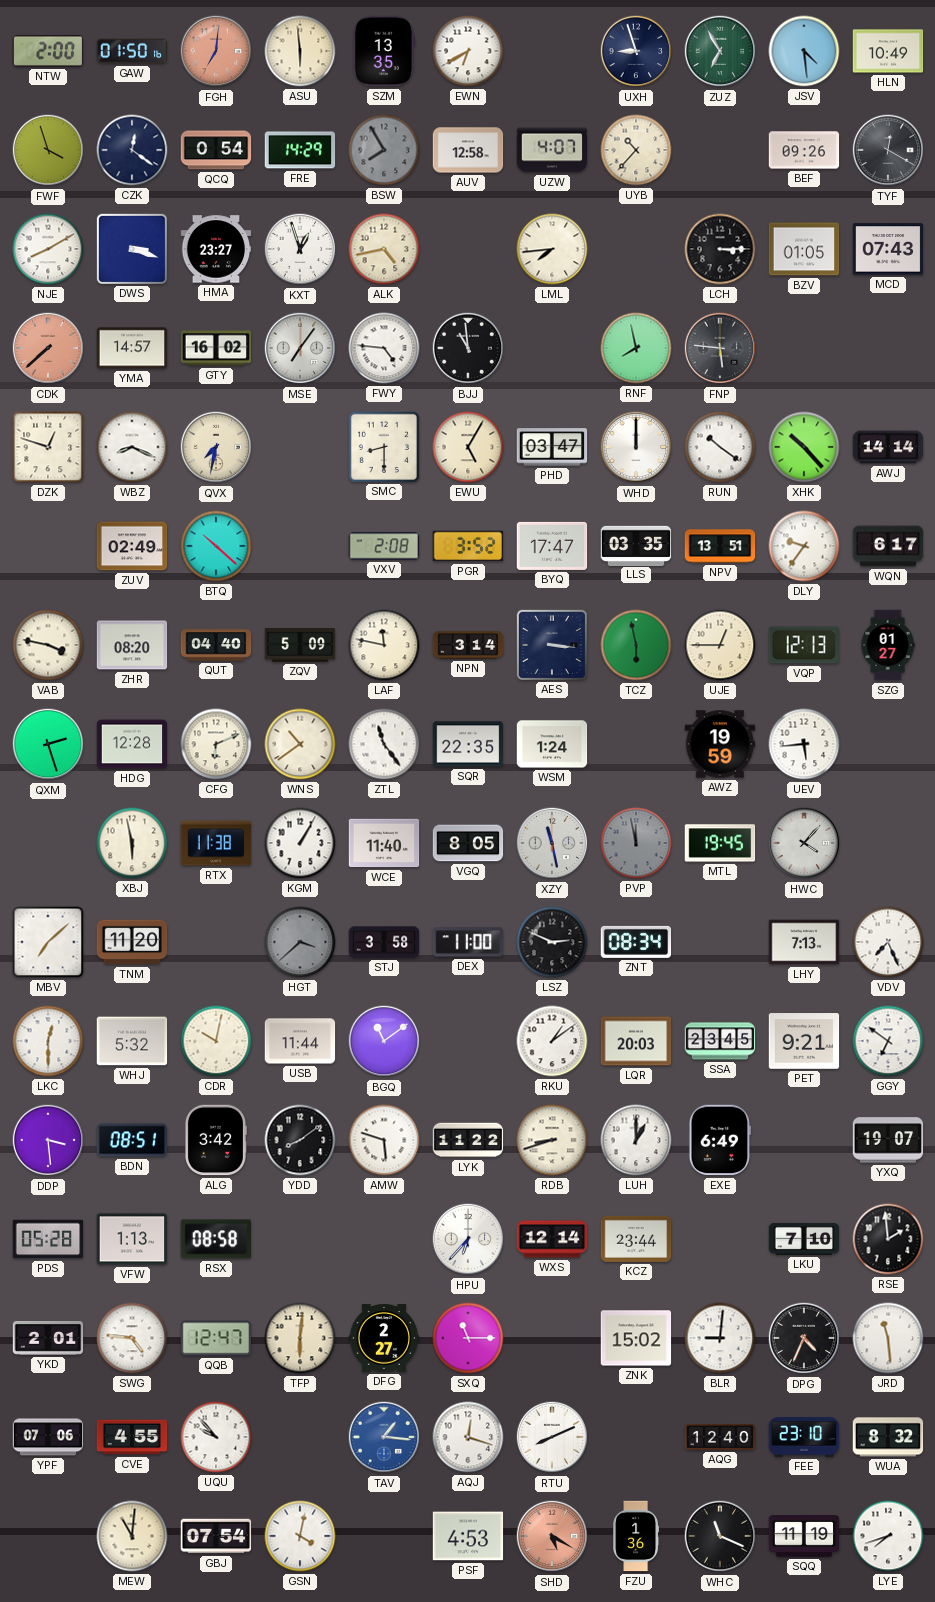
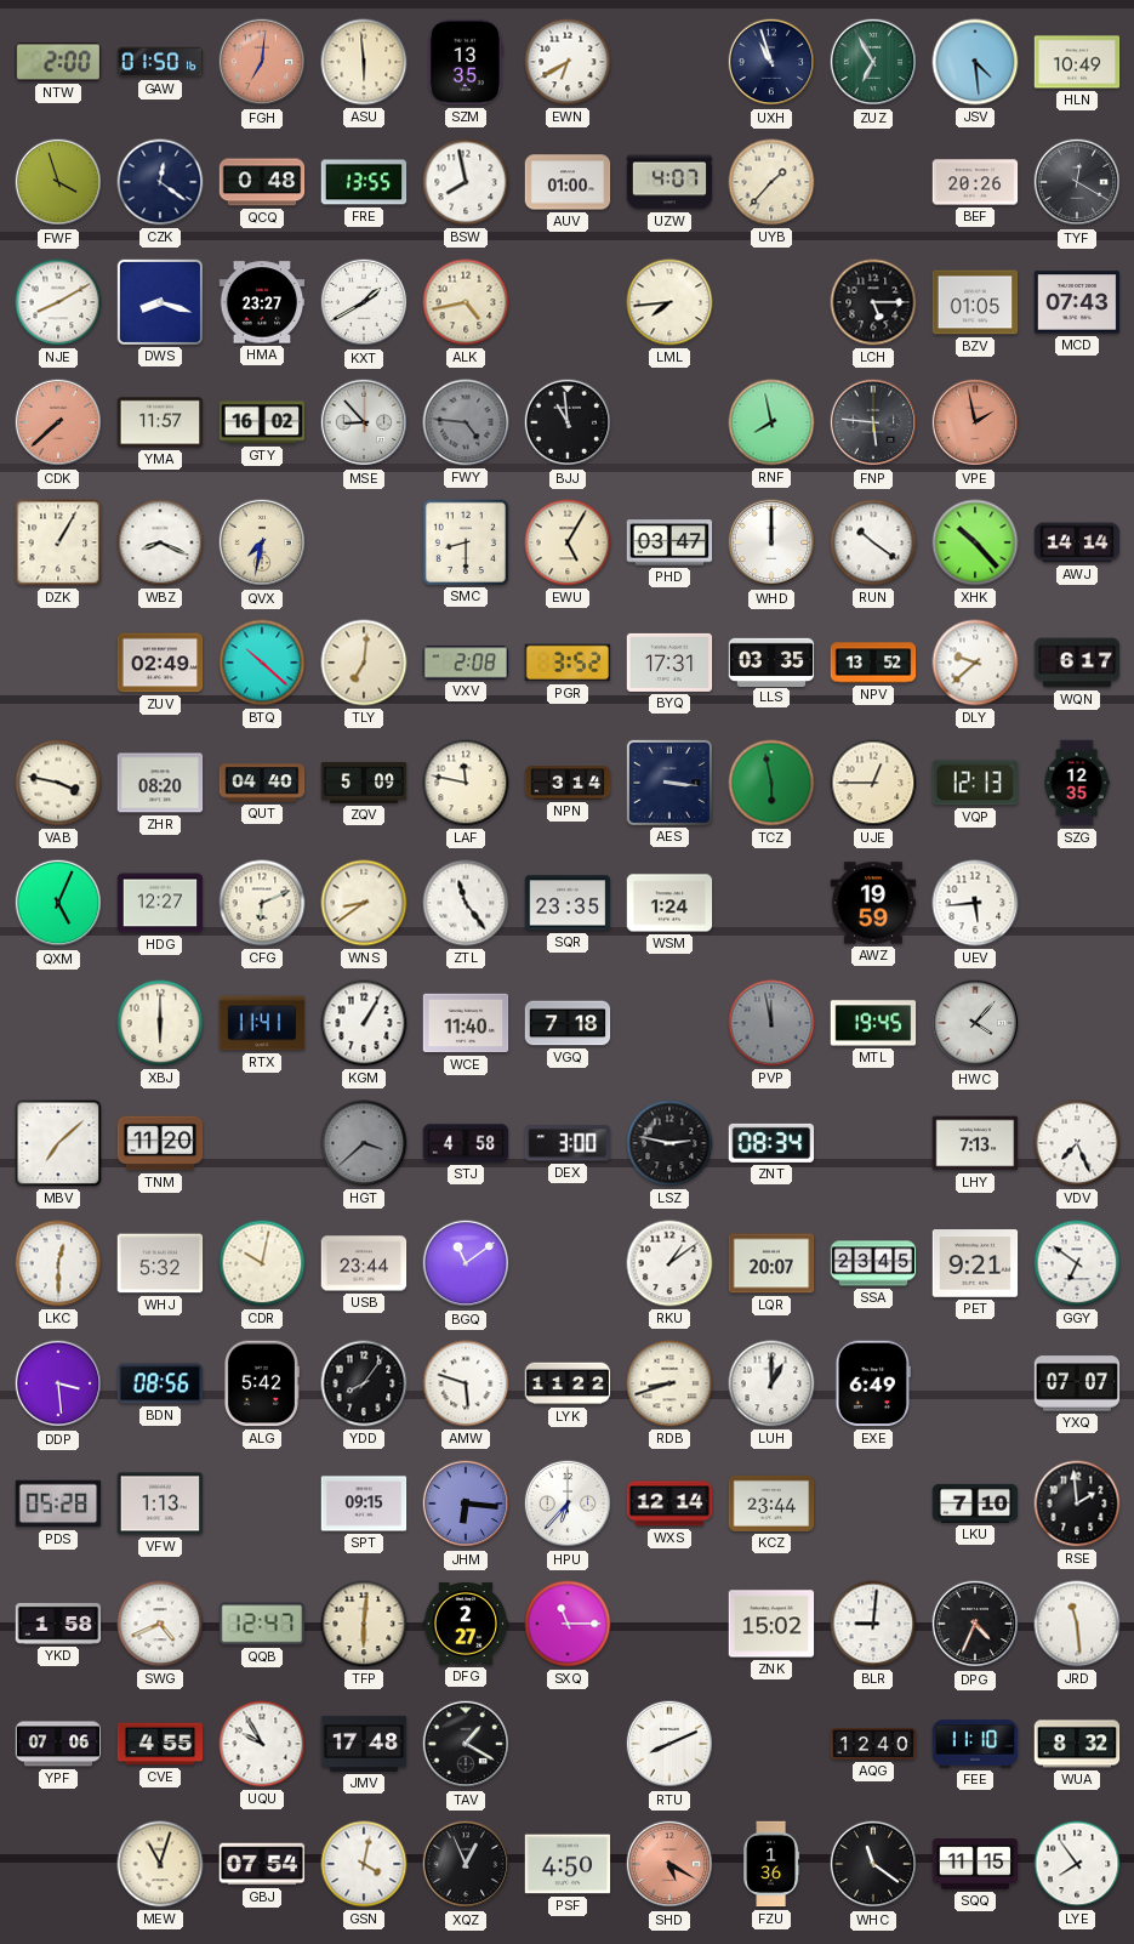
UXH: 8:57 -> 10:57 (771, 62)
QCQ: 0:54 -> 0:48 (262, 182)
FRE: 14:29 -> 13:55 (364, 182)
BSW: 7:55 -> 7:58 (466, 182)
BSW dial: grey -> white (466, 182)
AUV: 12:58 -> 01:00 (568, 182)
UYB: 10:37 -> 1:37 (771, 182)
BEF: 09:26 -> 20:26 (975, 182)
DWS: 3:18 -> 8:18 (159, 301)
KXT: 12:57 -> 1:40 (364, 302)
LCH: 3:15 -> 5:15 (873, 302)
YMA: 14:57 -> 11:57 (160, 422)
MSE: 7:06 -> 8:53 (364, 422)
FWY dial: white -> grey (466, 422)
VPE: none -> 1:58 (975, 422)
DZK: 12:48 -> 1:05 (58, 542)
TLY: none -> 7:01 (364, 663)
BYQ: 17:47 -> 17:31 (669, 663)
NPV: 13:51 -> 13:52 (873, 663)
DLY: 9:36 -> 9:38 (975, 663)
SZG: 01:27 -> 12:35 (1077, 783)
QXM: 2:27 -> 5:04 (58, 903)
HDG: 12:28 -> 12:27 (160, 903)
WNS: 10:39 -> 8:39 (364, 903)
SQR: 22:35 -> 23:35 (568, 903)
XBJ: 5:58 -> 6:00 (160, 1023)
RTX: 11:38 -> 11:41 (262, 1023)
VGQ: 8:05 -> 7:18 (568, 1023)
XZY: 11:28 -> none (552, 843)
STJ: 3:58 -> 4:58 (466, 1143)
DEX: 11:00 -> 3:00 (568, 1143)
LSZ: 2:49 -> 2:47 (669, 1143)
USB: 11:44 -> 23:44 (364, 1263)
LQR: 20:03 -> 20:07 (771, 1263)
BDN: 08:51 -> 08:56 (160, 1383)
ALG: 3:42 -> 5:42 (261, 1383)
YDD: 8:09 -> 8:06 (364, 1383)
YXQ: 19:07 -> 07:07 (1077, 1383)
RSX: 08:58 -> none (216, 1239)
SPT: none -> 09:15 (364, 1504)
JHM: none -> 6:16 (466, 1504)
YKD: 2:01 -> 1:58 (58, 1624)
SWG: 4:46 -> 4:41 (160, 1624)
UQU: 9:53 -> 9:55 (262, 1744)
JMV: none -> 17:48 (364, 1744)
TAV: 1:16 -> 1:20 (466, 1744)
TAV dial: blue -> black (466, 1744)
AQJ: 12:18 -> none (468, 1437)
FEE: 23:10 -> 11:10 (975, 1744)
MEW: 11:01 -> 11:03 (160, 1864)
XQZ: none -> 12:56 (466, 1864)
PSF: 4:53 -> 4:50 (568, 1864)
WHC: 11:19 -> 11:21 (873, 1864)
SQQ: 11:19 -> 11:15 (975, 1865)
LYE: 7:42 -> 7:54 (1077, 1864)
